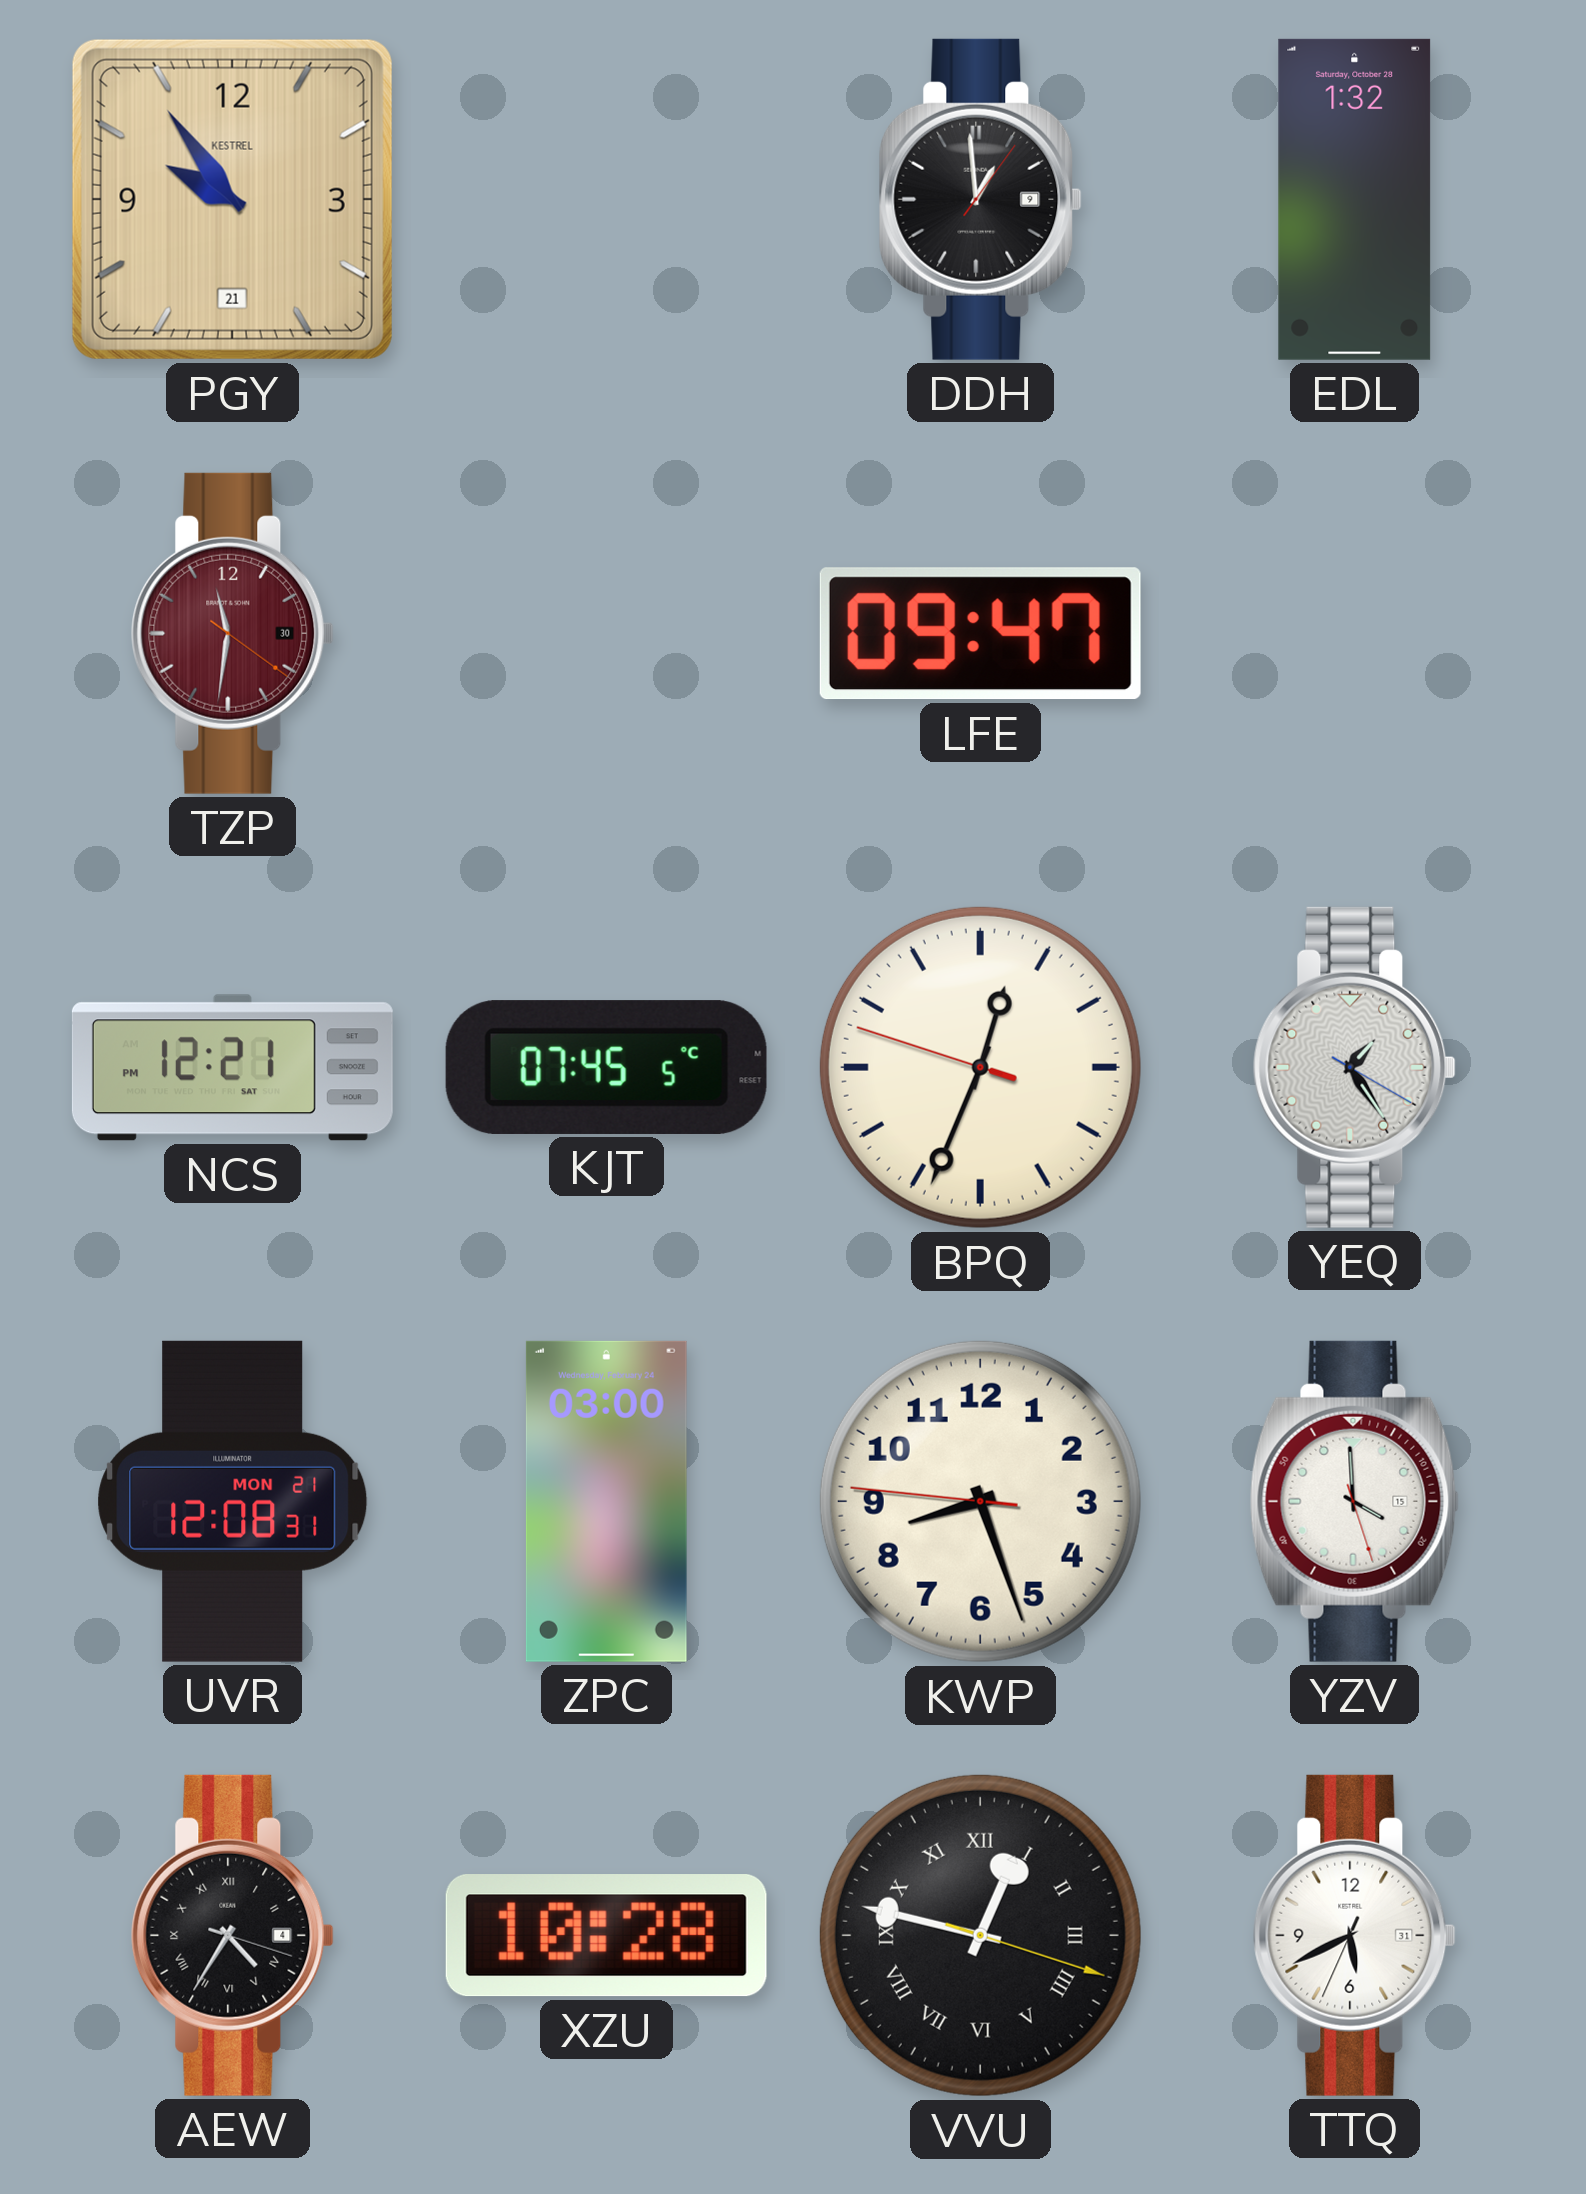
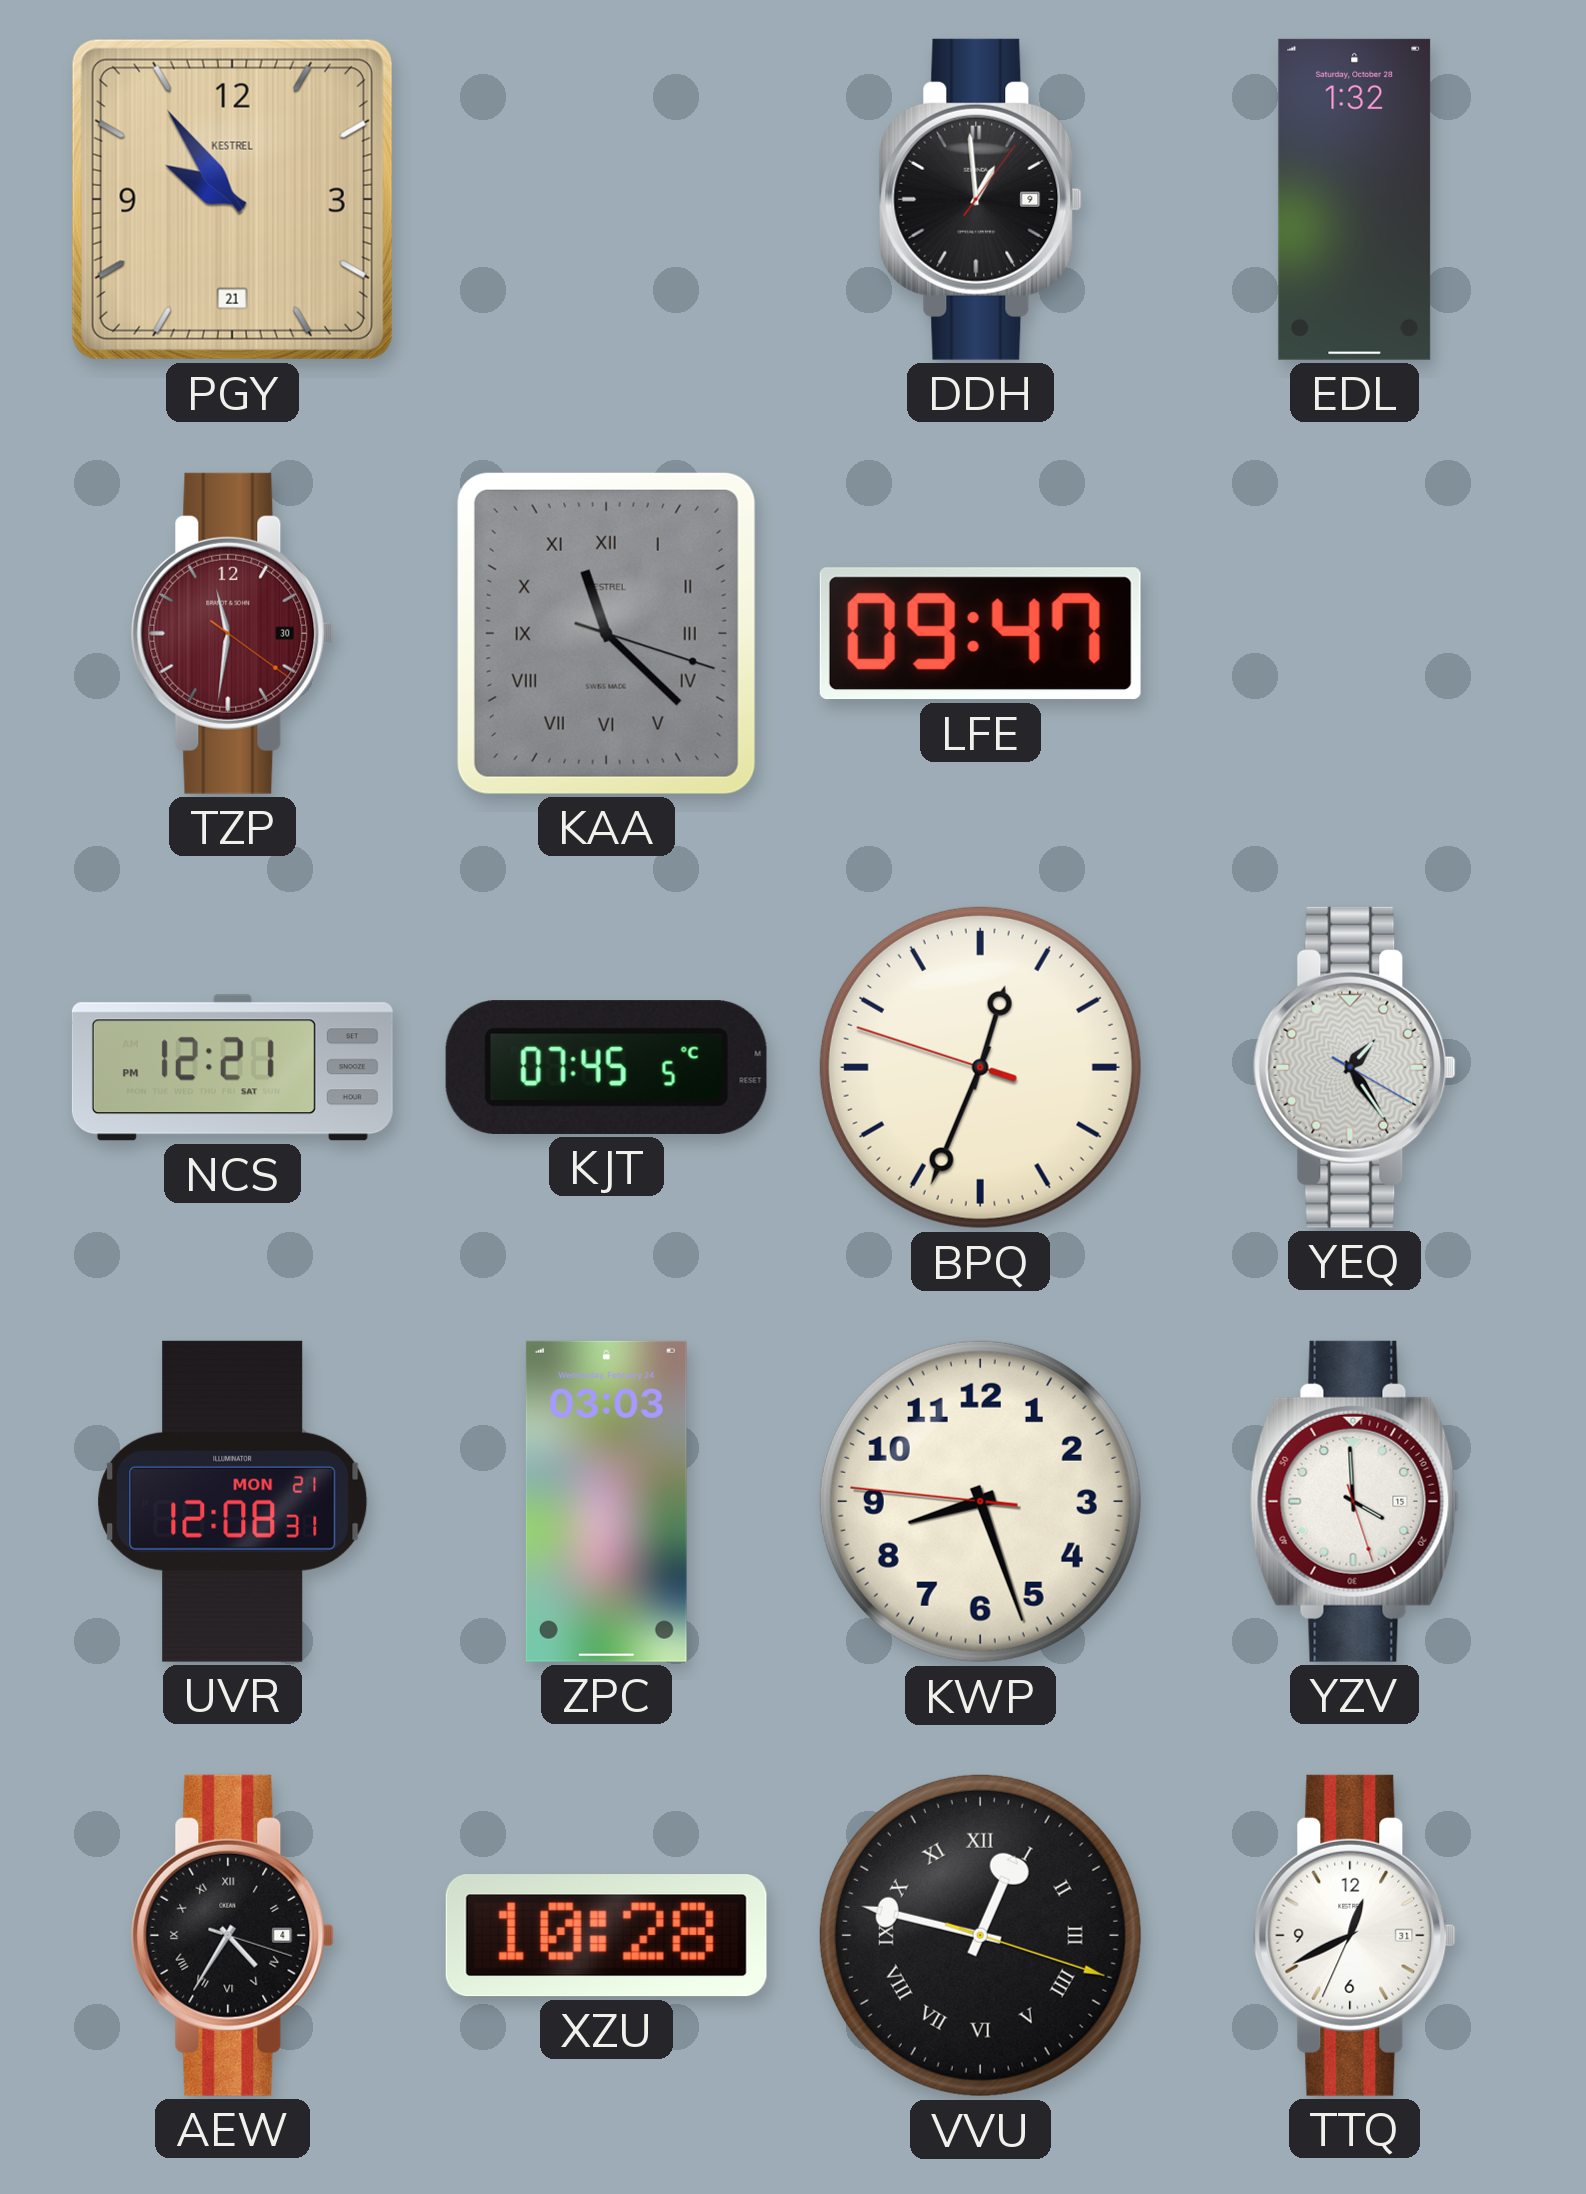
KAA: none -> 11:22 (606, 633)
ZPC: 03:00 -> 03:03 (606, 1501)
TTQ: 5:40 -> 12:40 (1354, 1935)
